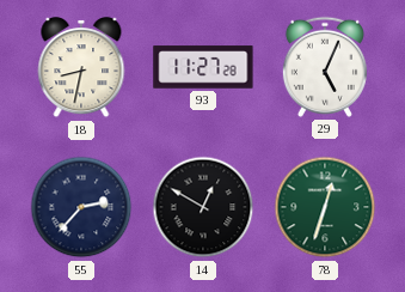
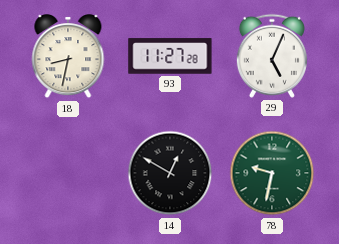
55: 2:37 -> none (81, 207)
78: 12:33 -> 9:32 (272, 173)
